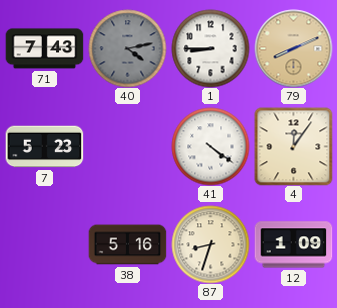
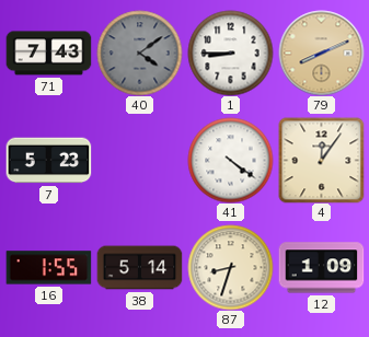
40: 4:13 -> 4:09 (139, 53)
16: none -> 1:55 (48, 268)
38: 5:16 -> 5:14 (139, 268)
